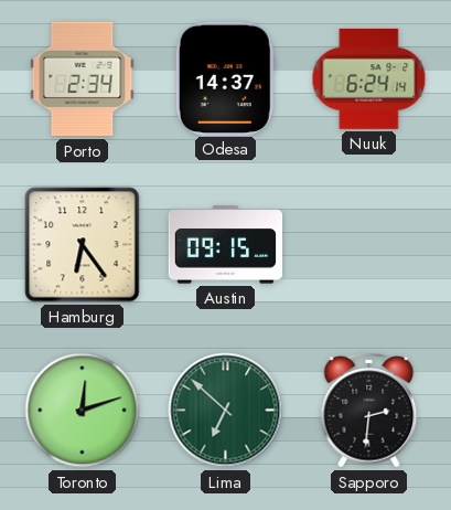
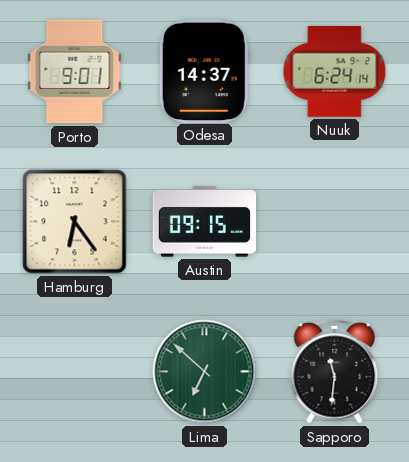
Porto: 2:34 -> 9:01 (75, 72)
Toronto: 12:12 -> none (83, 411)
Sapporo: 2:31 -> 11:31 (335, 372)
